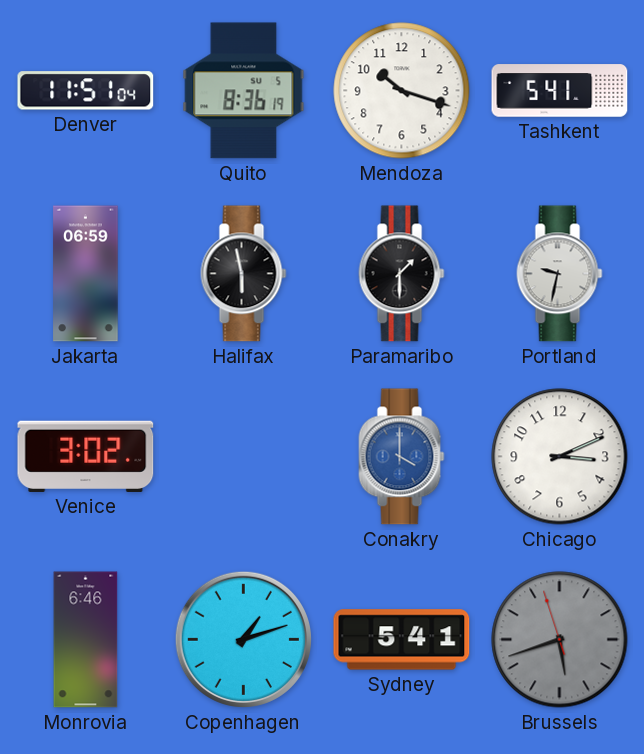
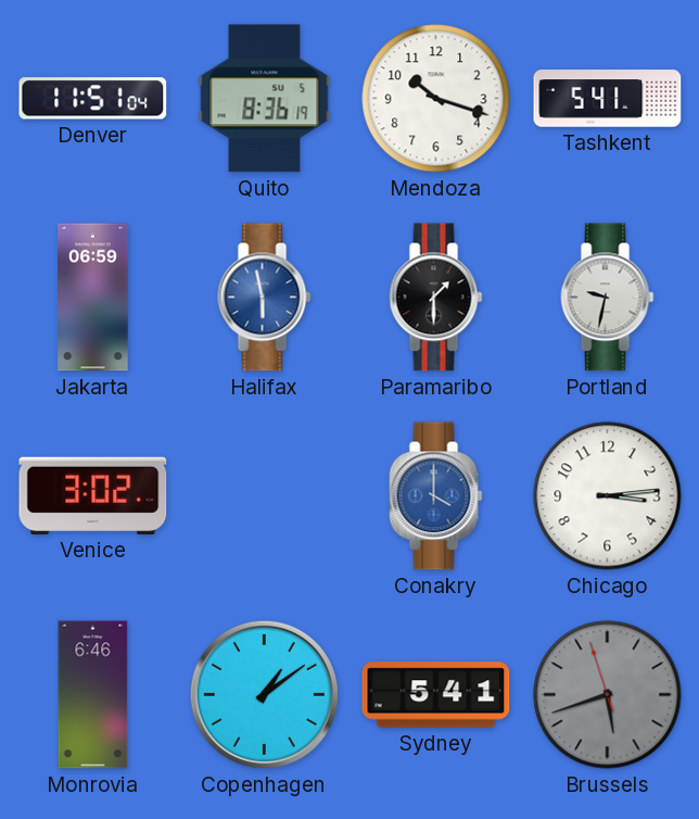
Halifax dial: black -> blue (265, 298)
Chicago: 3:11 -> 3:14 (608, 496)
Copenhagen: 1:12 -> 1:09 (264, 694)
